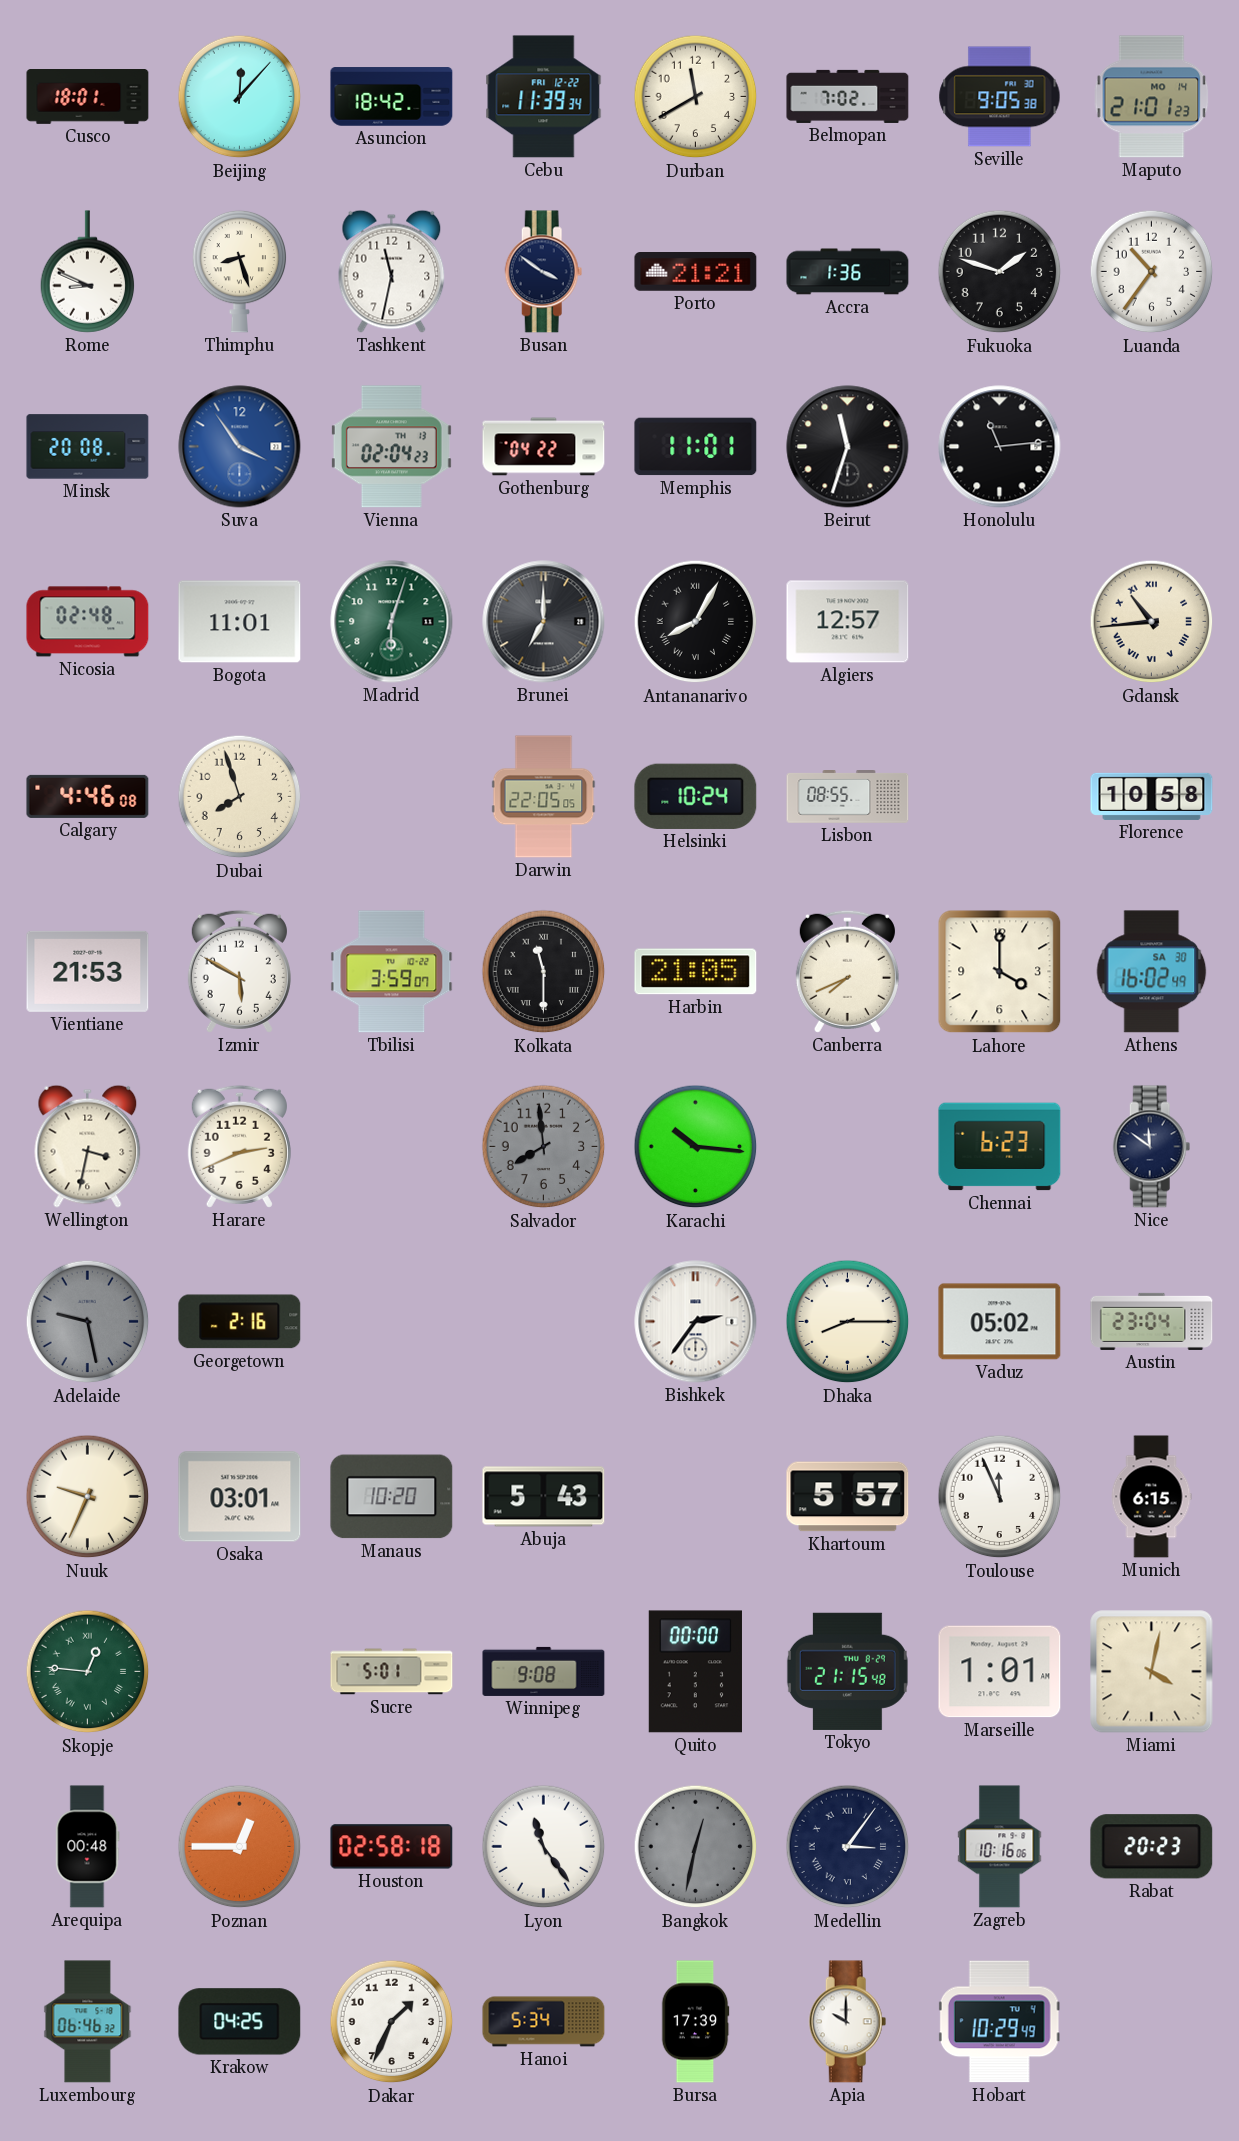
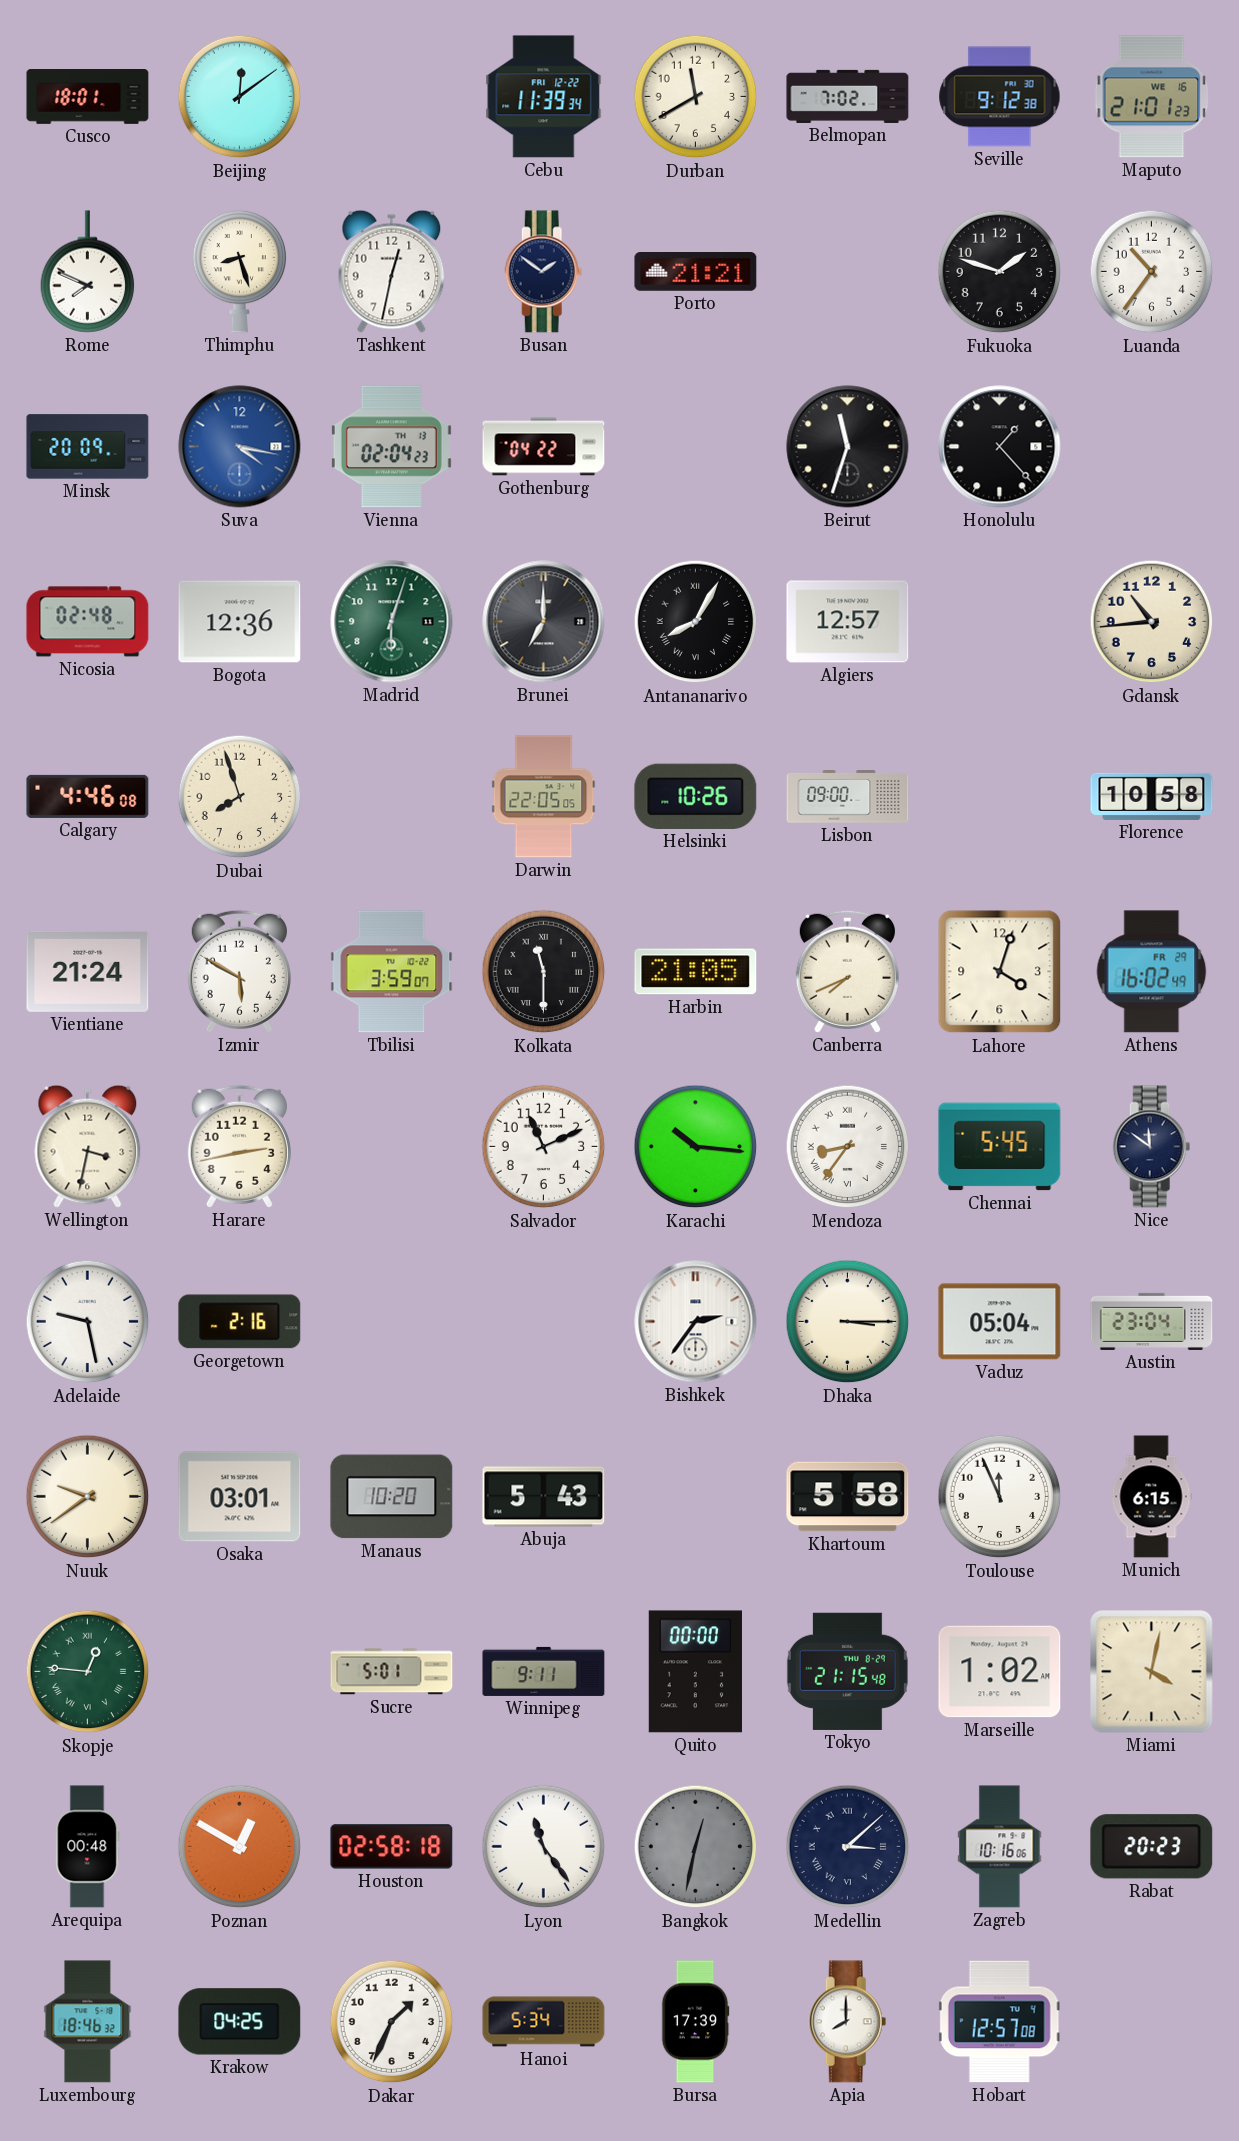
Beijing: 12:07 -> 12:09 (240, 97)
Asuncion: 18:42 -> none (392, 97)
Seville: 9:05 -> 9:12 (1000, 97)
Maputo date: MO 14 -> WE 16 (1152, 97)
Rome: 8:49 -> 7:49 (88, 272)
Tashkent: 11:32 -> 12:32 (392, 271)
Busan: 3:51 -> 1:51 (544, 272)
Accra: 1:36 -> none (848, 272)
Minsk: 20:08 -> 20:09 (88, 447)
Suva: 3:54 -> 4:17 (240, 447)
Memphis: 11:01 -> none (696, 447)
Honolulu: 11:14 -> 1:23 (1000, 447)
Bogota: 11:01 -> 12:36 (240, 622)
Gdansk numerals: Roman -> Arabic (1152, 622)
Helsinki: 10:24 -> 10:26 (696, 796)
Lisbon: 08:55 -> 09:00 (848, 797)
Vientiane: 21:53 -> 21:24 (88, 971)
Lahore: 4:00 -> 4:03 (1000, 972)
Athens date: SA 30 -> FR 29 (1152, 972)
Harare: 2:41 -> 2:43 (239, 1146)
Salvador: 7:59 -> 11:11 (544, 1147)
Salvador dial: grey -> white (544, 1147)
Mendoza: none -> 8:36 (848, 1147)
Chennai: 6:23 -> 5:45 (1000, 1147)
Adelaide dial: grey -> white (88, 1322)
Dhaka: 8:15 -> 3:15 (848, 1322)
Vaduz: 05:02 -> 05:04 (1000, 1322)
Nuuk: 9:34 -> 9:39 (88, 1497)
Khartoum: 5:57 -> 5:58 (848, 1497)
Winnipeg: 9:08 -> 9:11 (544, 1671)
Marseille: 1:01 -> 1:02 (1000, 1672)
Poznan: 12:45 -> 12:50 (240, 1847)
Medellin: 3:06 -> 3:08 (848, 1847)
Luxembourg: 06:46 -> 18:46 (88, 2022)
Apia: 10:00 -> 8:00 (848, 2022)
Hobart: 10:29 -> 12:57 (999, 2022)
